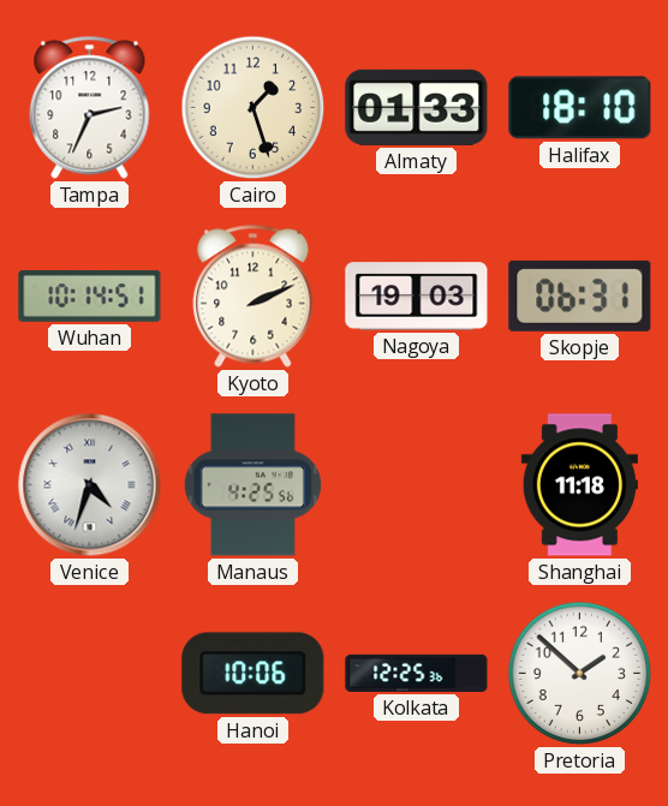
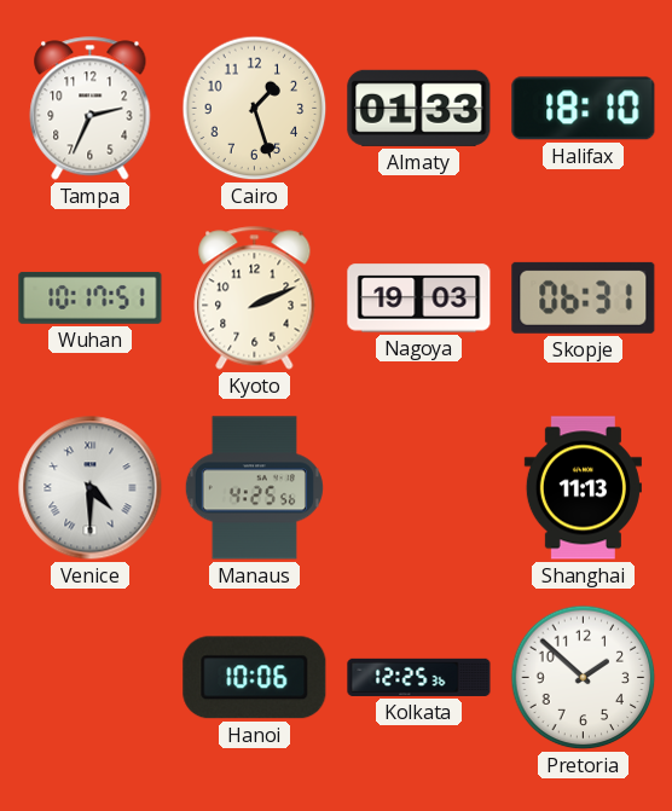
Wuhan: 10:14 -> 10:17 (91, 297)
Venice: 4:33 -> 4:30 (91, 488)
Shanghai: 11:18 -> 11:13 (583, 488)
